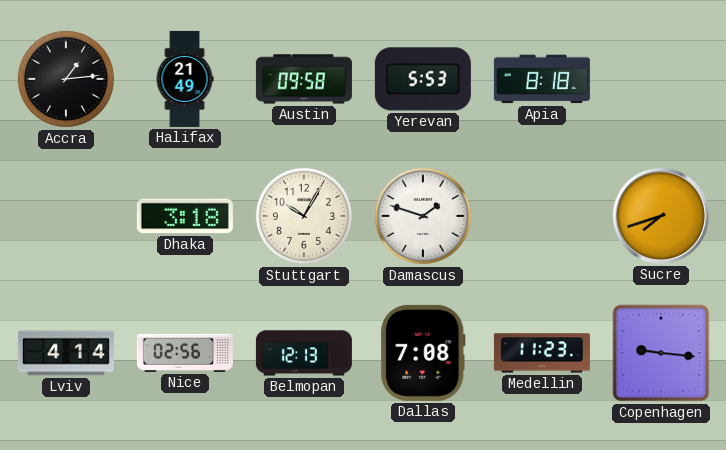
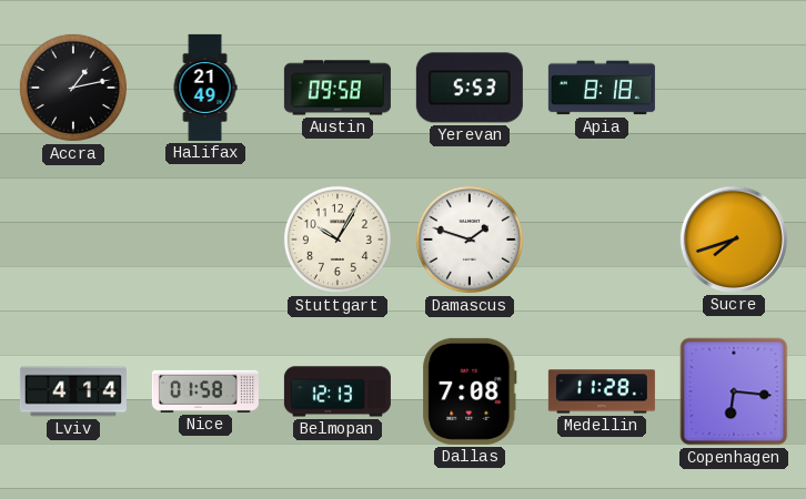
Accra: 1:14 -> 1:13 (73, 88)
Dhaka: 3:18 -> none (185, 216)
Nice: 02:56 -> 01:58 (205, 391)
Medellin: 11:23 -> 11:28 (602, 391)
Copenhagen: 9:16 -> 6:16 (734, 391)
